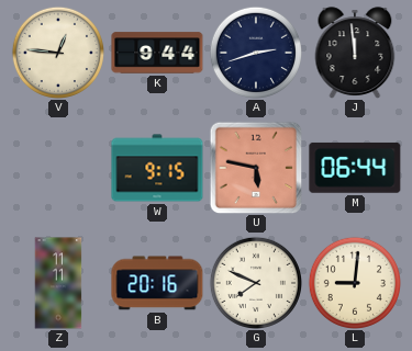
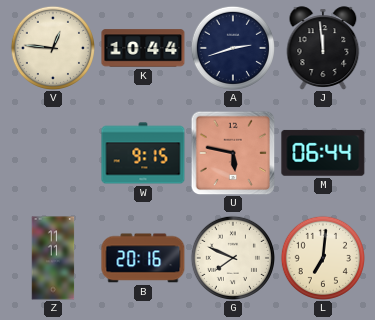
K: 9:44 -> 10:44 (143, 48)
L: 9:01 -> 7:01 (322, 257)
